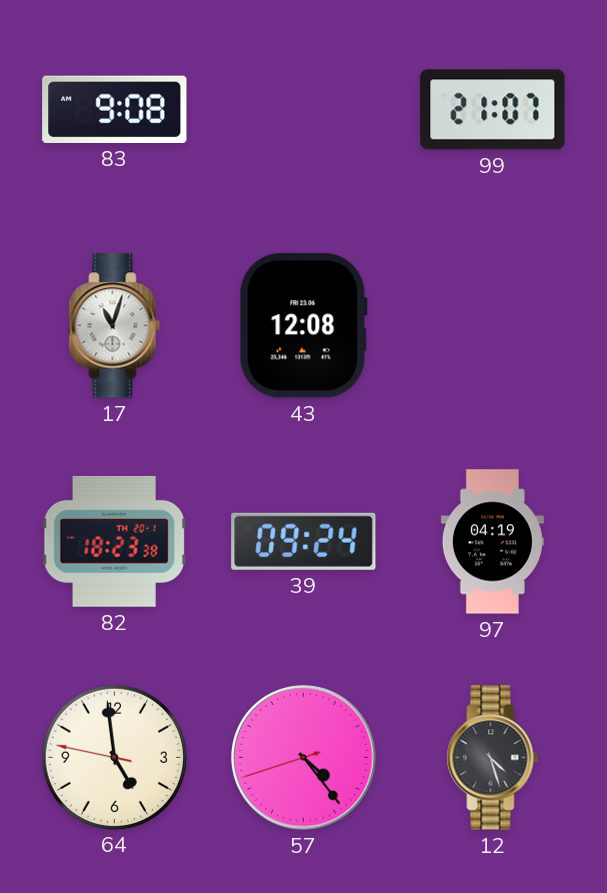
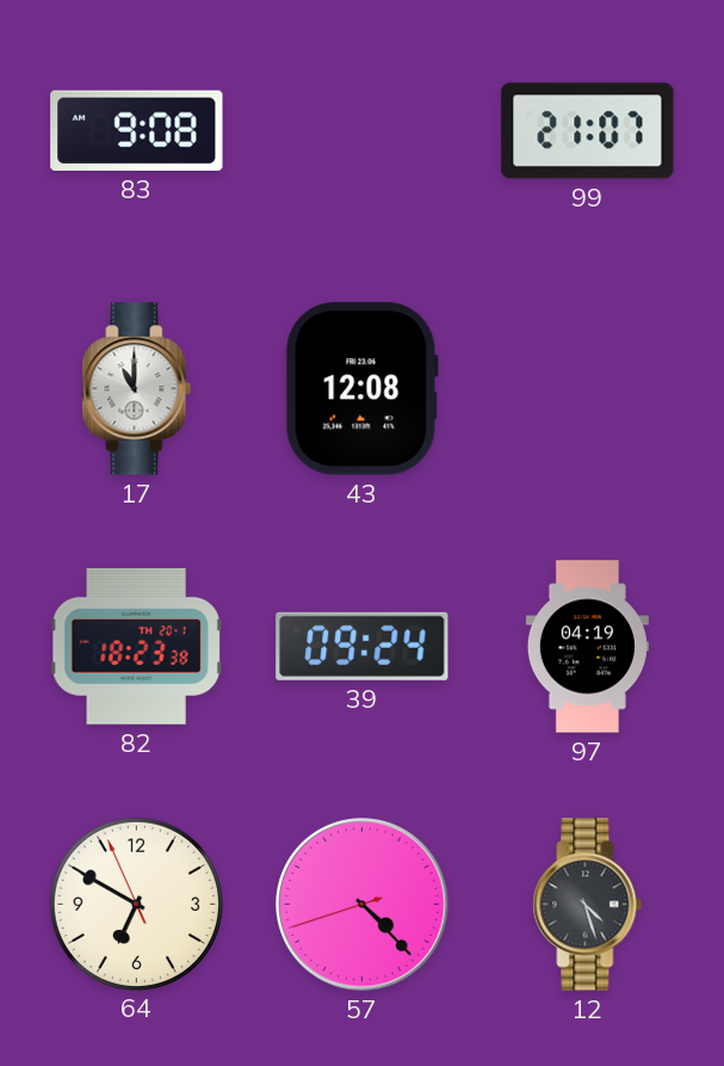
17: 11:03 -> 11:00 (137, 389)
64: 4:58 -> 6:49 (136, 904)
57: 4:23 -> 4:22 (363, 905)
